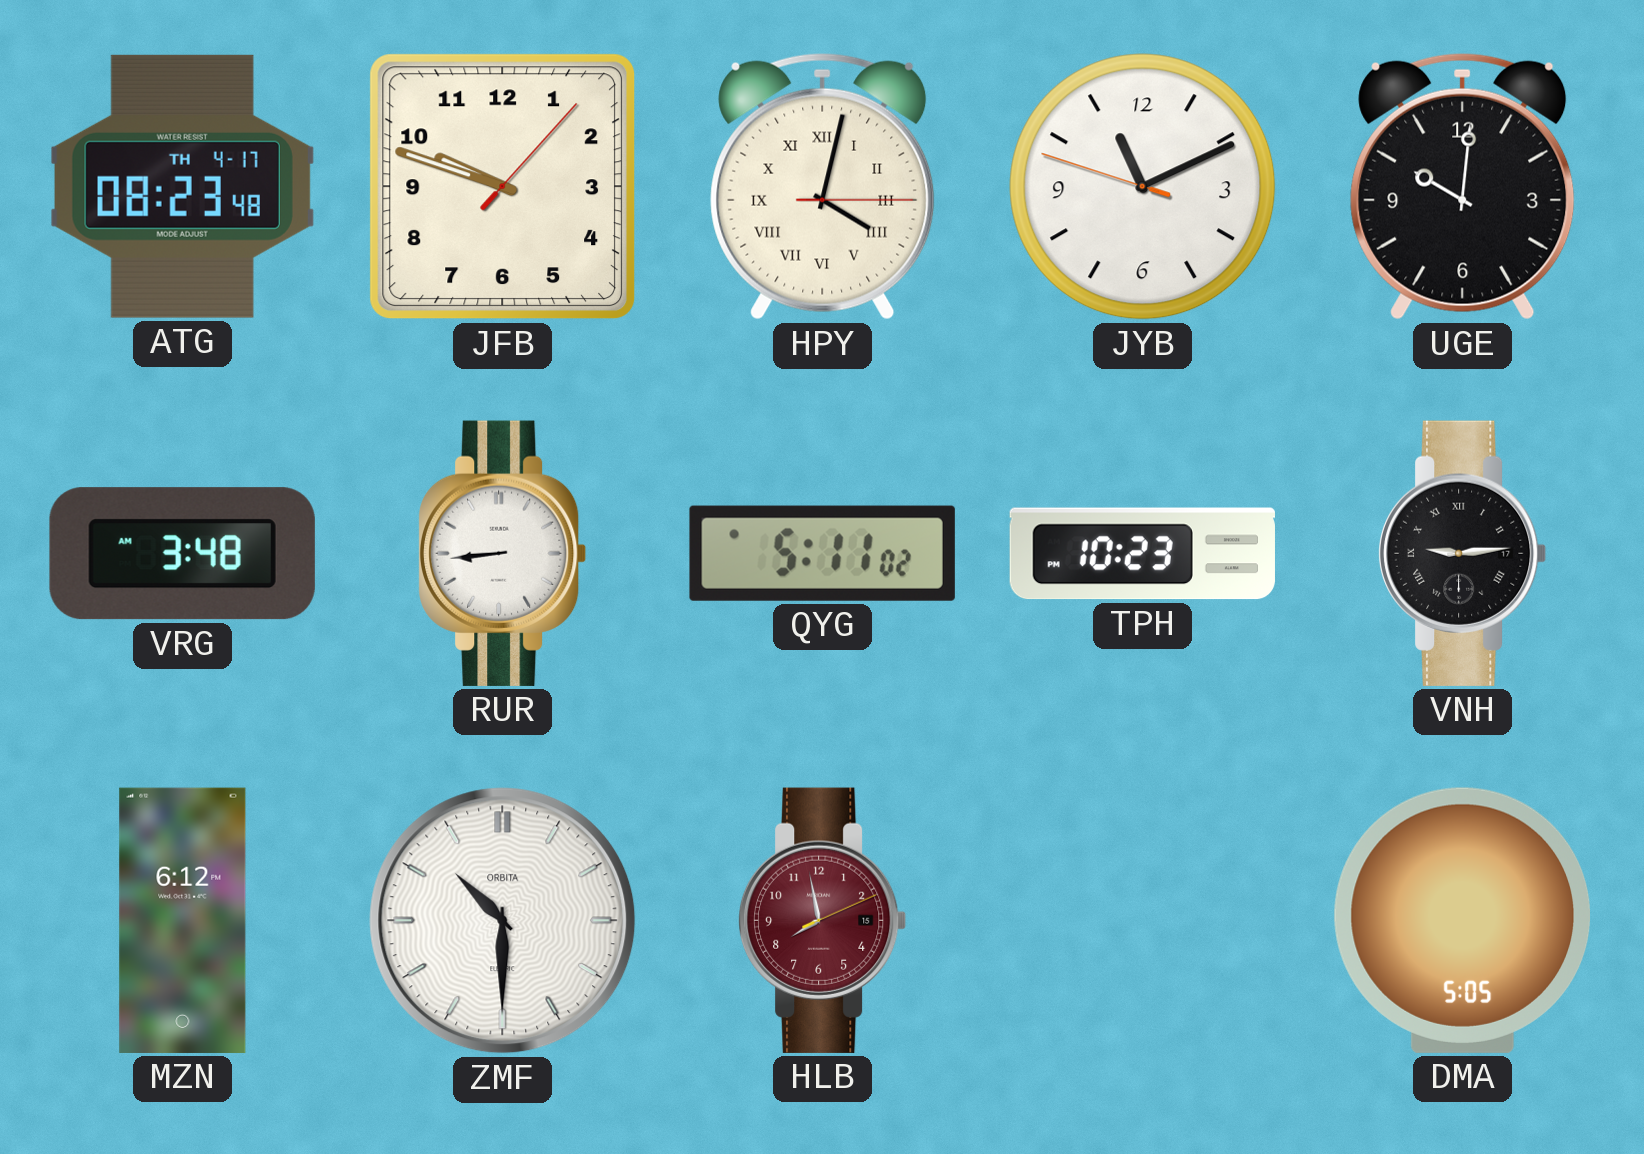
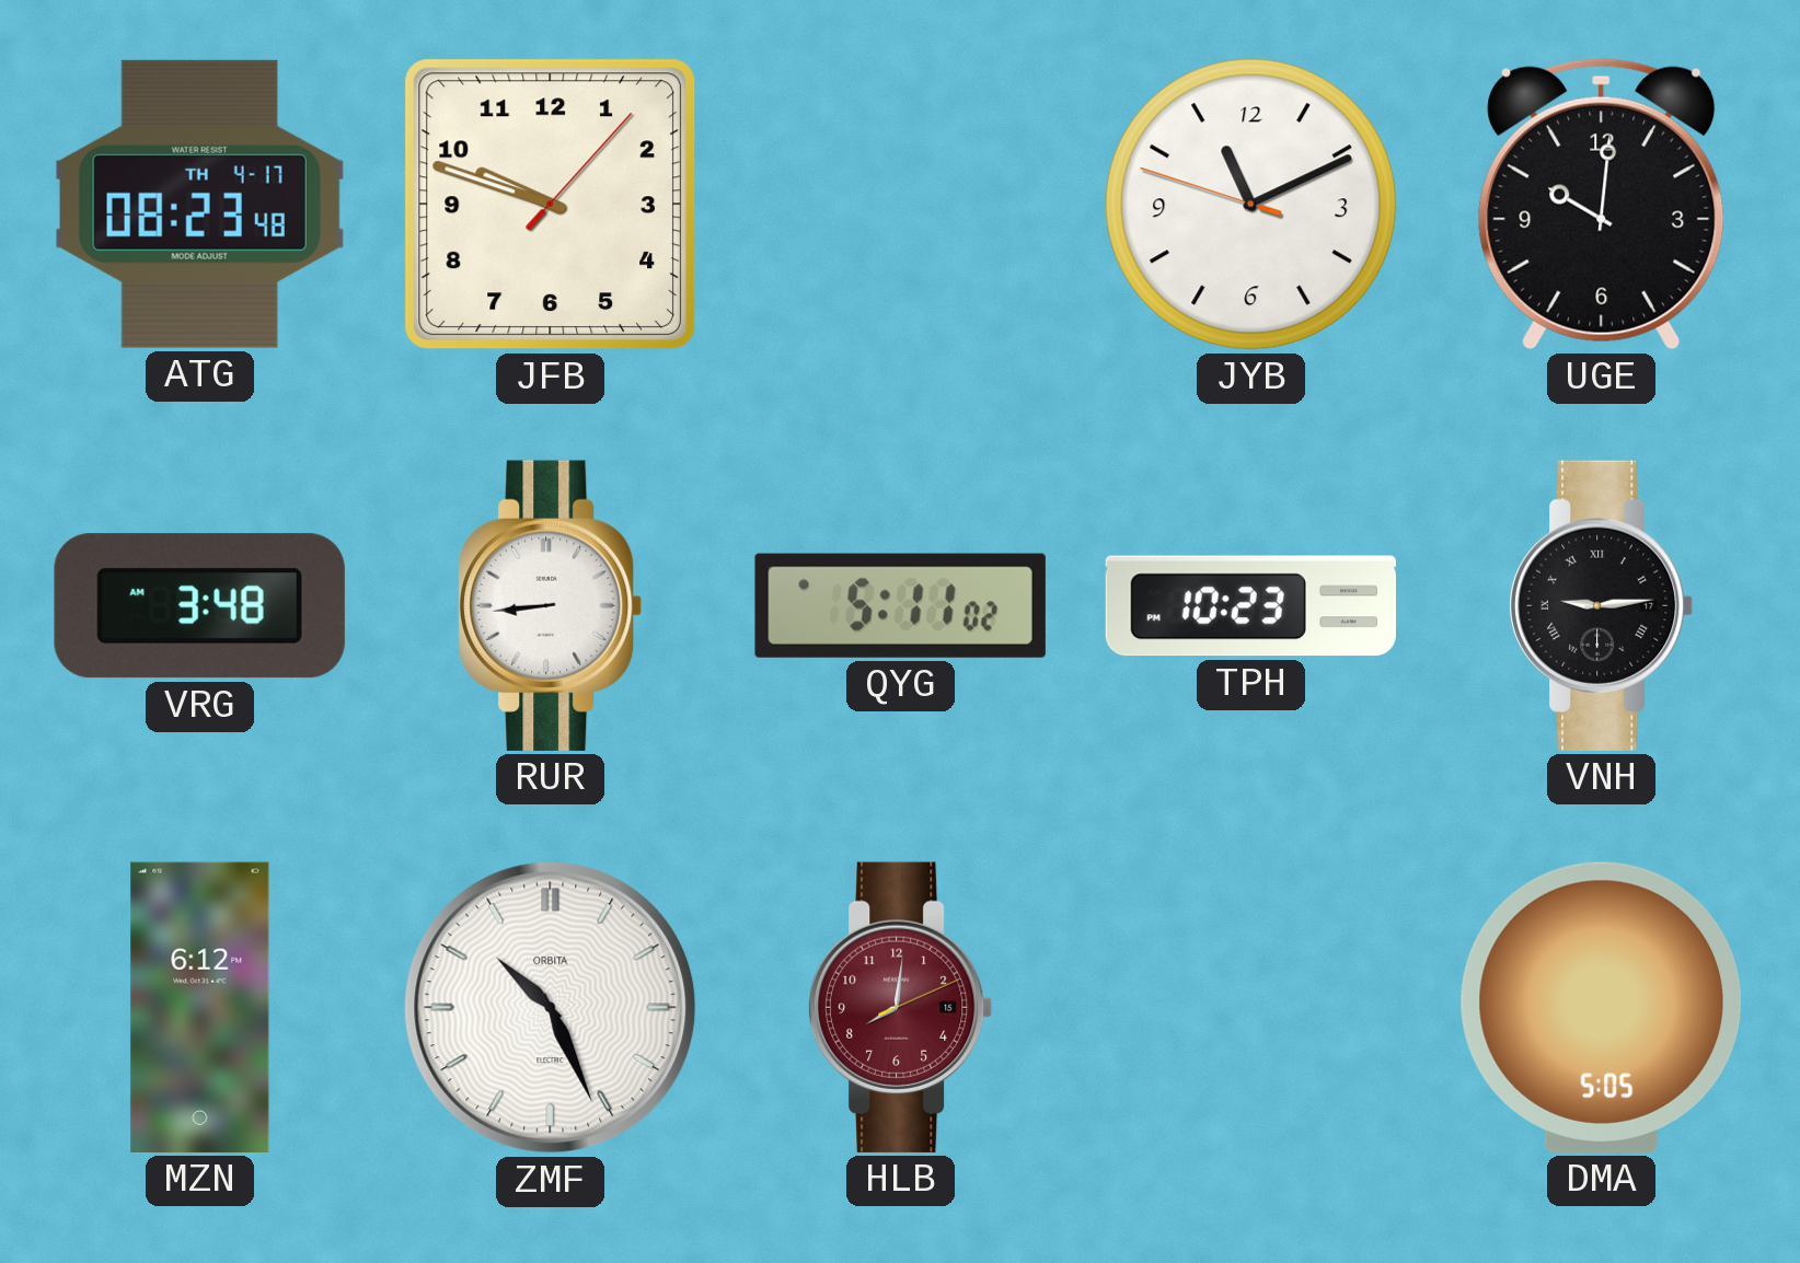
HPY: 4:02 -> none (823, 186)
ZMF: 10:30 -> 10:26 (551, 1008)
HLB: 7:58 -> 8:01 (901, 1007)
